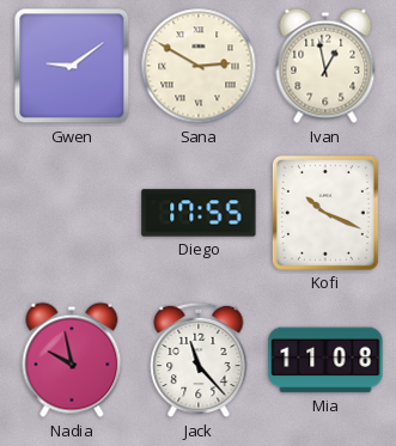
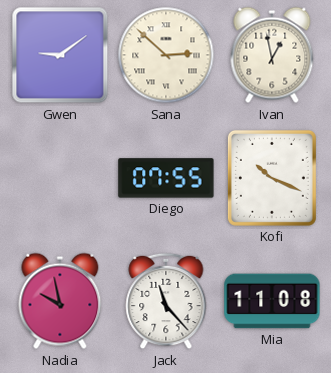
Sana: 2:50 -> 2:52 (166, 55)
Diego: 17:55 -> 07:55 (166, 178)
